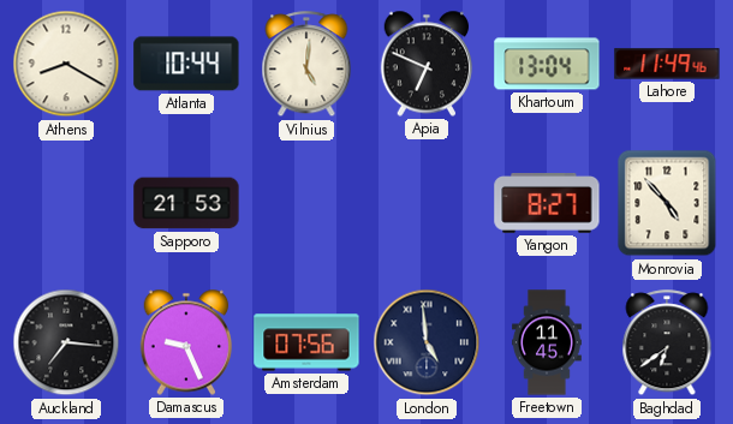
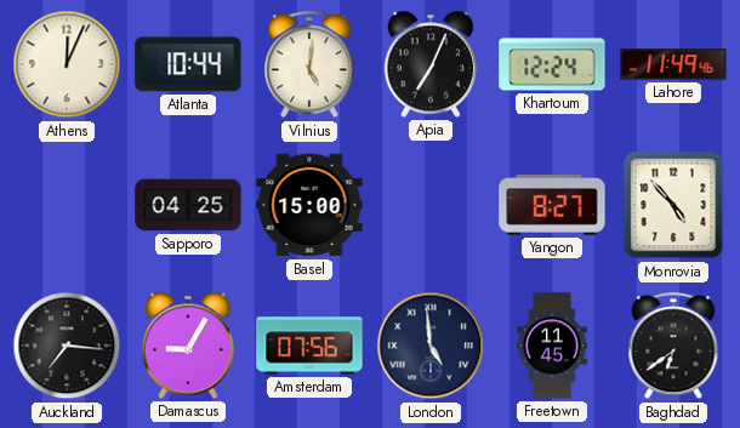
Athens: 8:20 -> 12:04 (67, 64)
Apia: 6:49 -> 7:04 (431, 64)
Khartoum: 13:04 -> 12:24 (552, 64)
Sapporo: 21:53 -> 04:25 (188, 205)
Basel: none -> 15:00 (309, 205)
Damascus: 9:26 -> 9:05 (188, 346)
